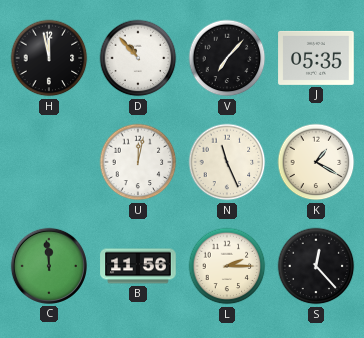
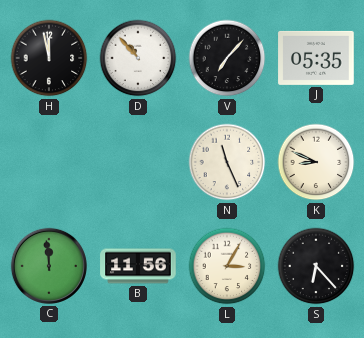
U: 12:02 -> none (138, 162)
K: 1:20 -> 8:49 (316, 162)
L: 2:15 -> 3:05 (227, 266)
S: 12:23 -> 6:23 (316, 266)
